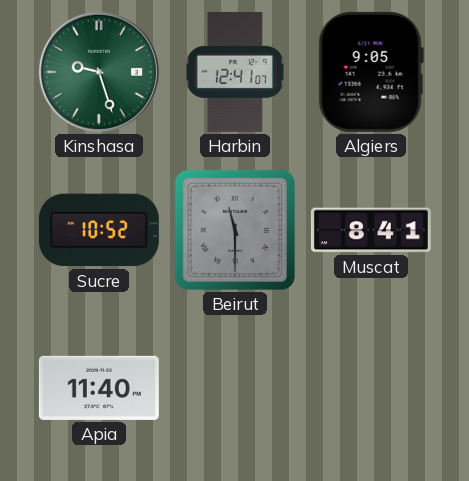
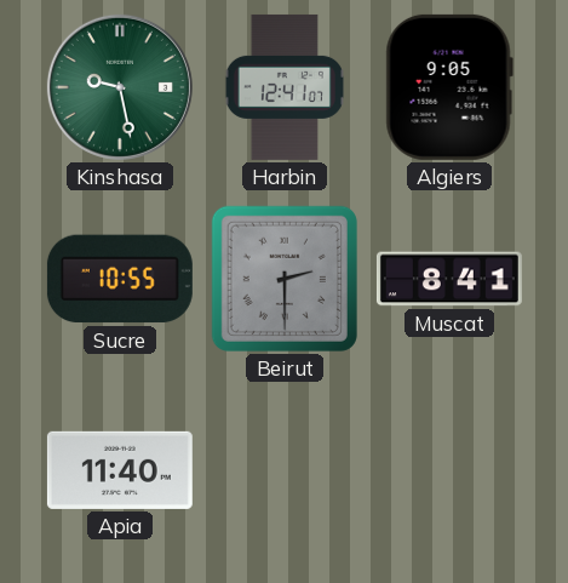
Kinshasa: 9:27 -> 9:28 (120, 87)
Sucre: 10:52 -> 10:55 (120, 279)
Beirut: 11:30 -> 2:30 (285, 279)
